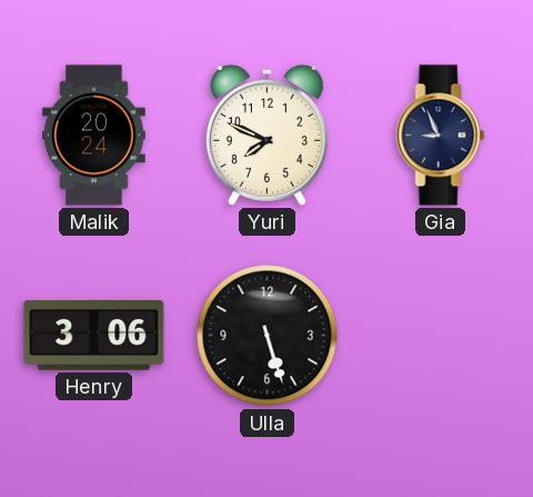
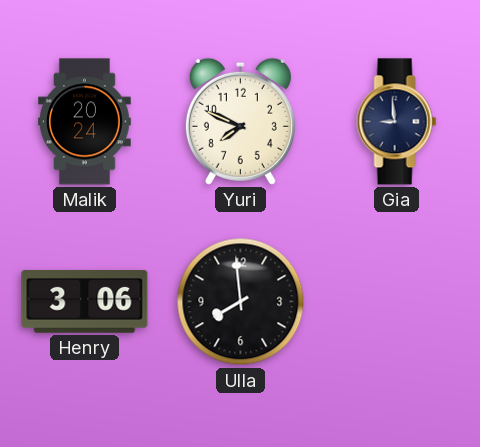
Gia: 8:56 -> 8:59 (397, 122)
Ulla: 5:27 -> 7:59 (241, 302)
